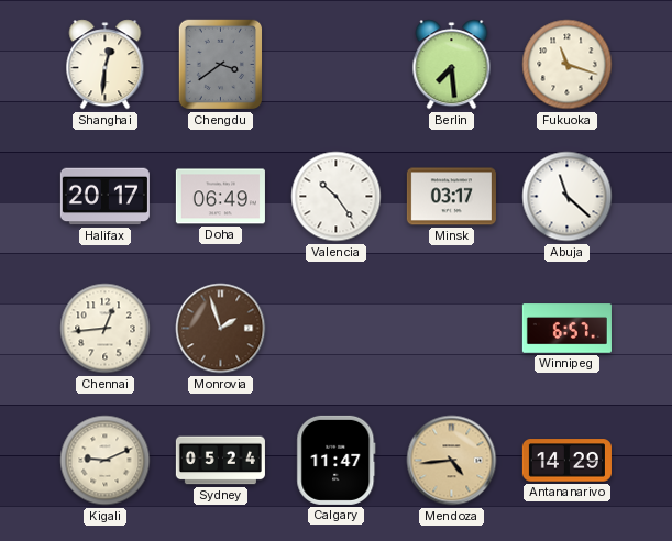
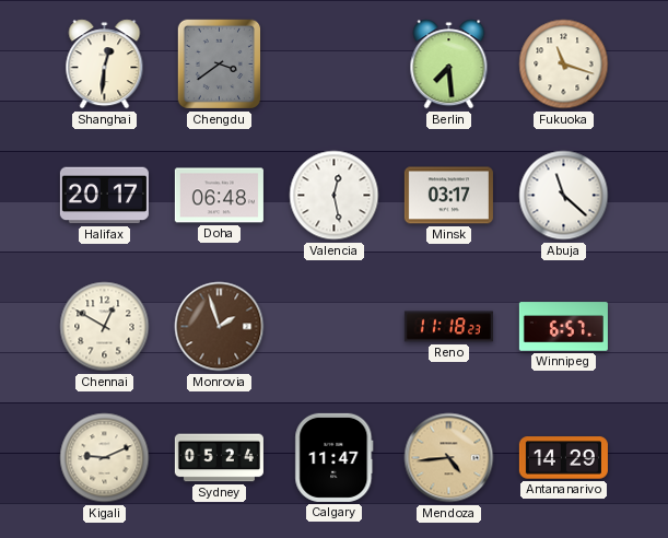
Doha: 06:49 -> 06:48 (219, 196)
Valencia: 10:24 -> 12:28 (335, 196)
Chennai: 12:44 -> 12:50 (105, 327)
Reno: none -> 11:18 (448, 327)
